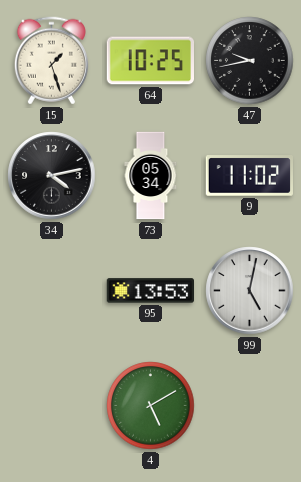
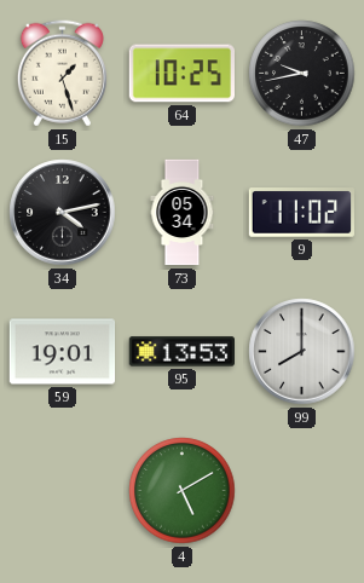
59: none -> 19:01 (63, 352)
99: 5:02 -> 8:00 (302, 352)
